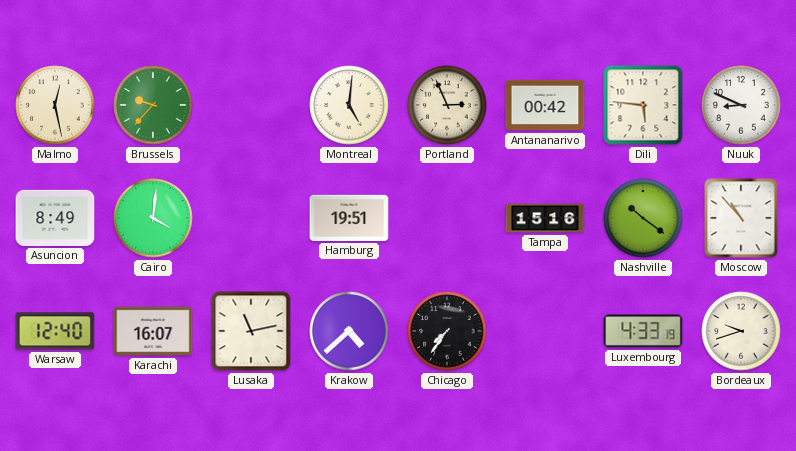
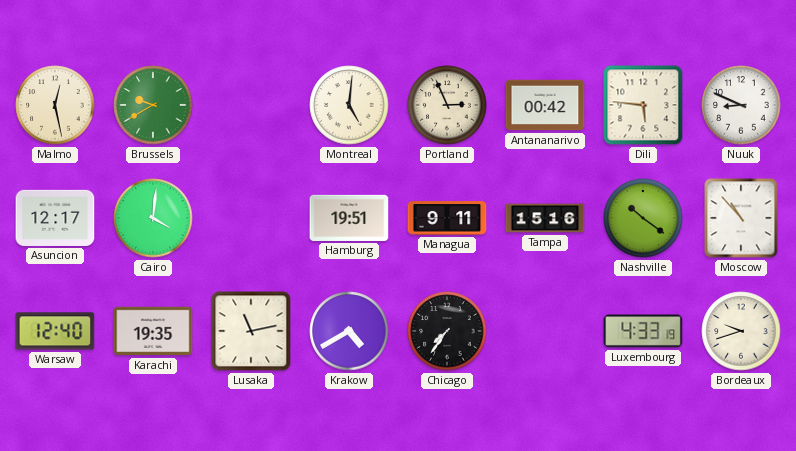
Brussels: 9:37 -> 9:40 (153, 105)
Asuncion: 8:49 -> 12:17 (55, 218)
Managua: none -> 9:11 (447, 218)
Karachi: 16:07 -> 19:35 (153, 331)
Krakow: 4:38 -> 4:40 (349, 331)
